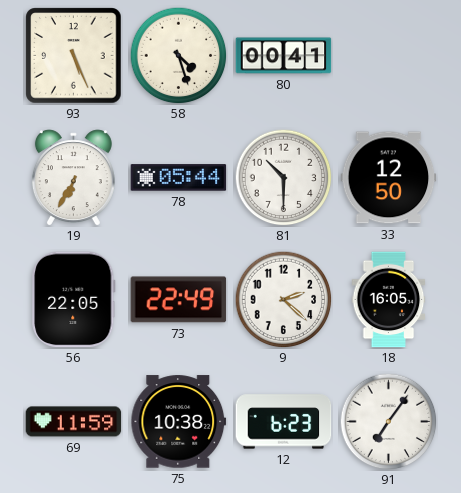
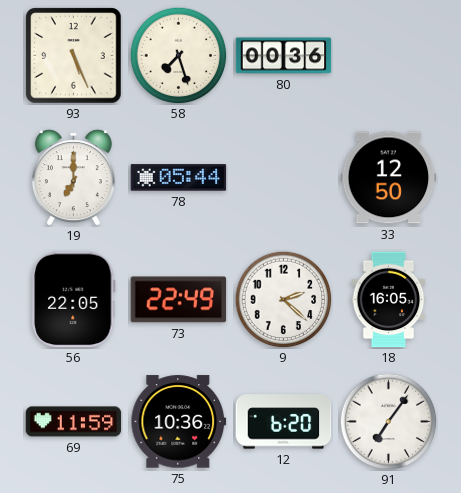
58: 4:27 -> 7:27 (178, 55)
80: 00:41 -> 00:36 (284, 56)
19: 6:35 -> 7:00 (73, 178)
81: 10:30 -> none (283, 177)
75: 10:38 -> 10:36 (179, 422)
12: 6:23 -> 6:20 (284, 422)
